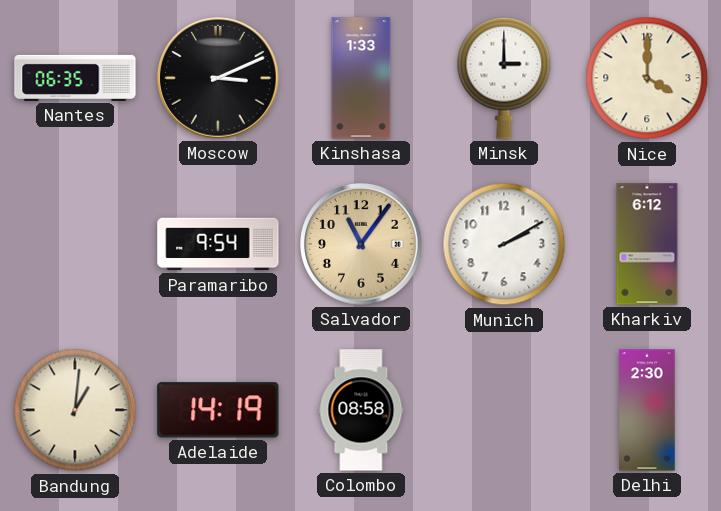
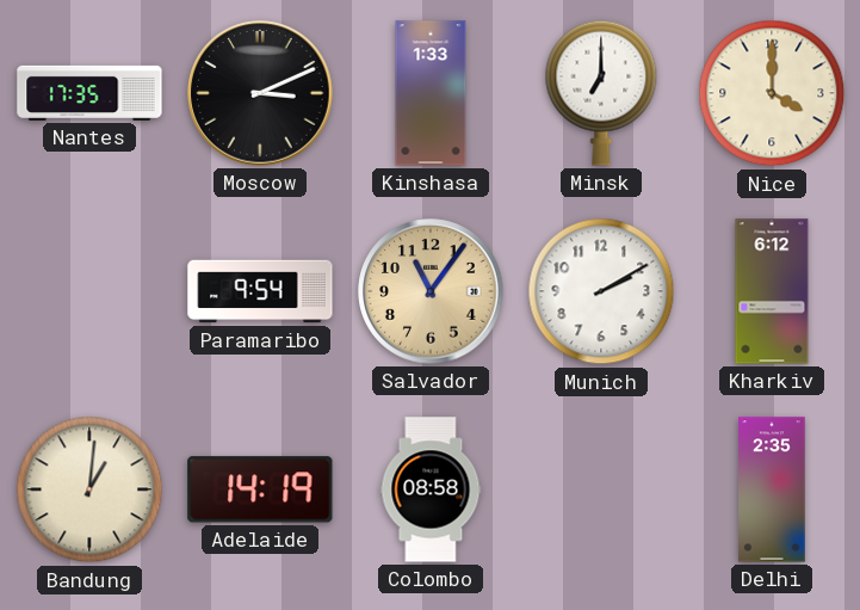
Nantes: 06:35 -> 17:35 (89, 93)
Minsk: 3:00 -> 7:00 (601, 93)
Delhi: 2:30 -> 2:35 (772, 489)
